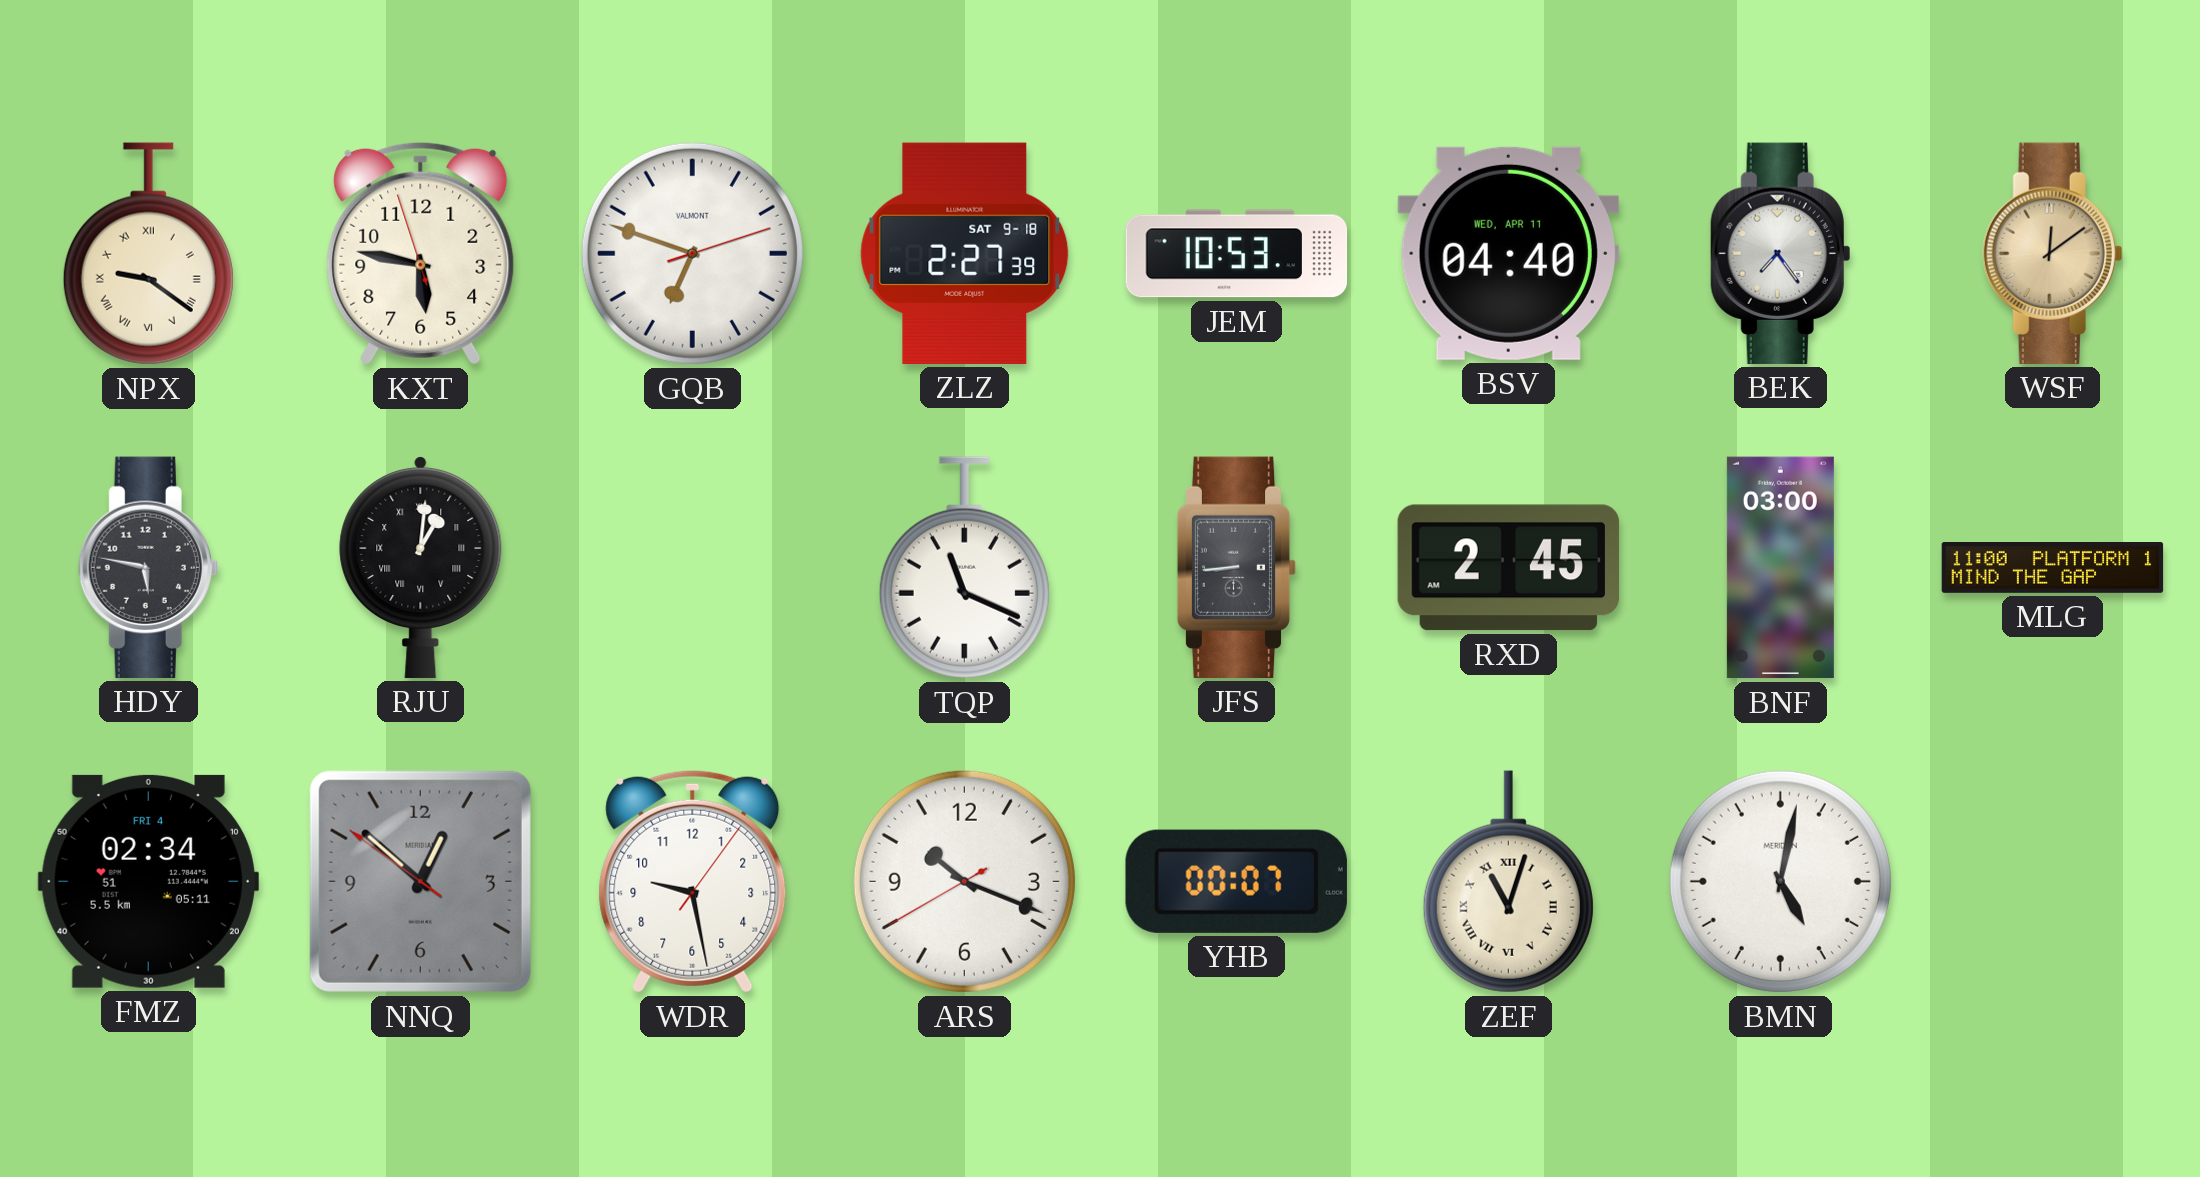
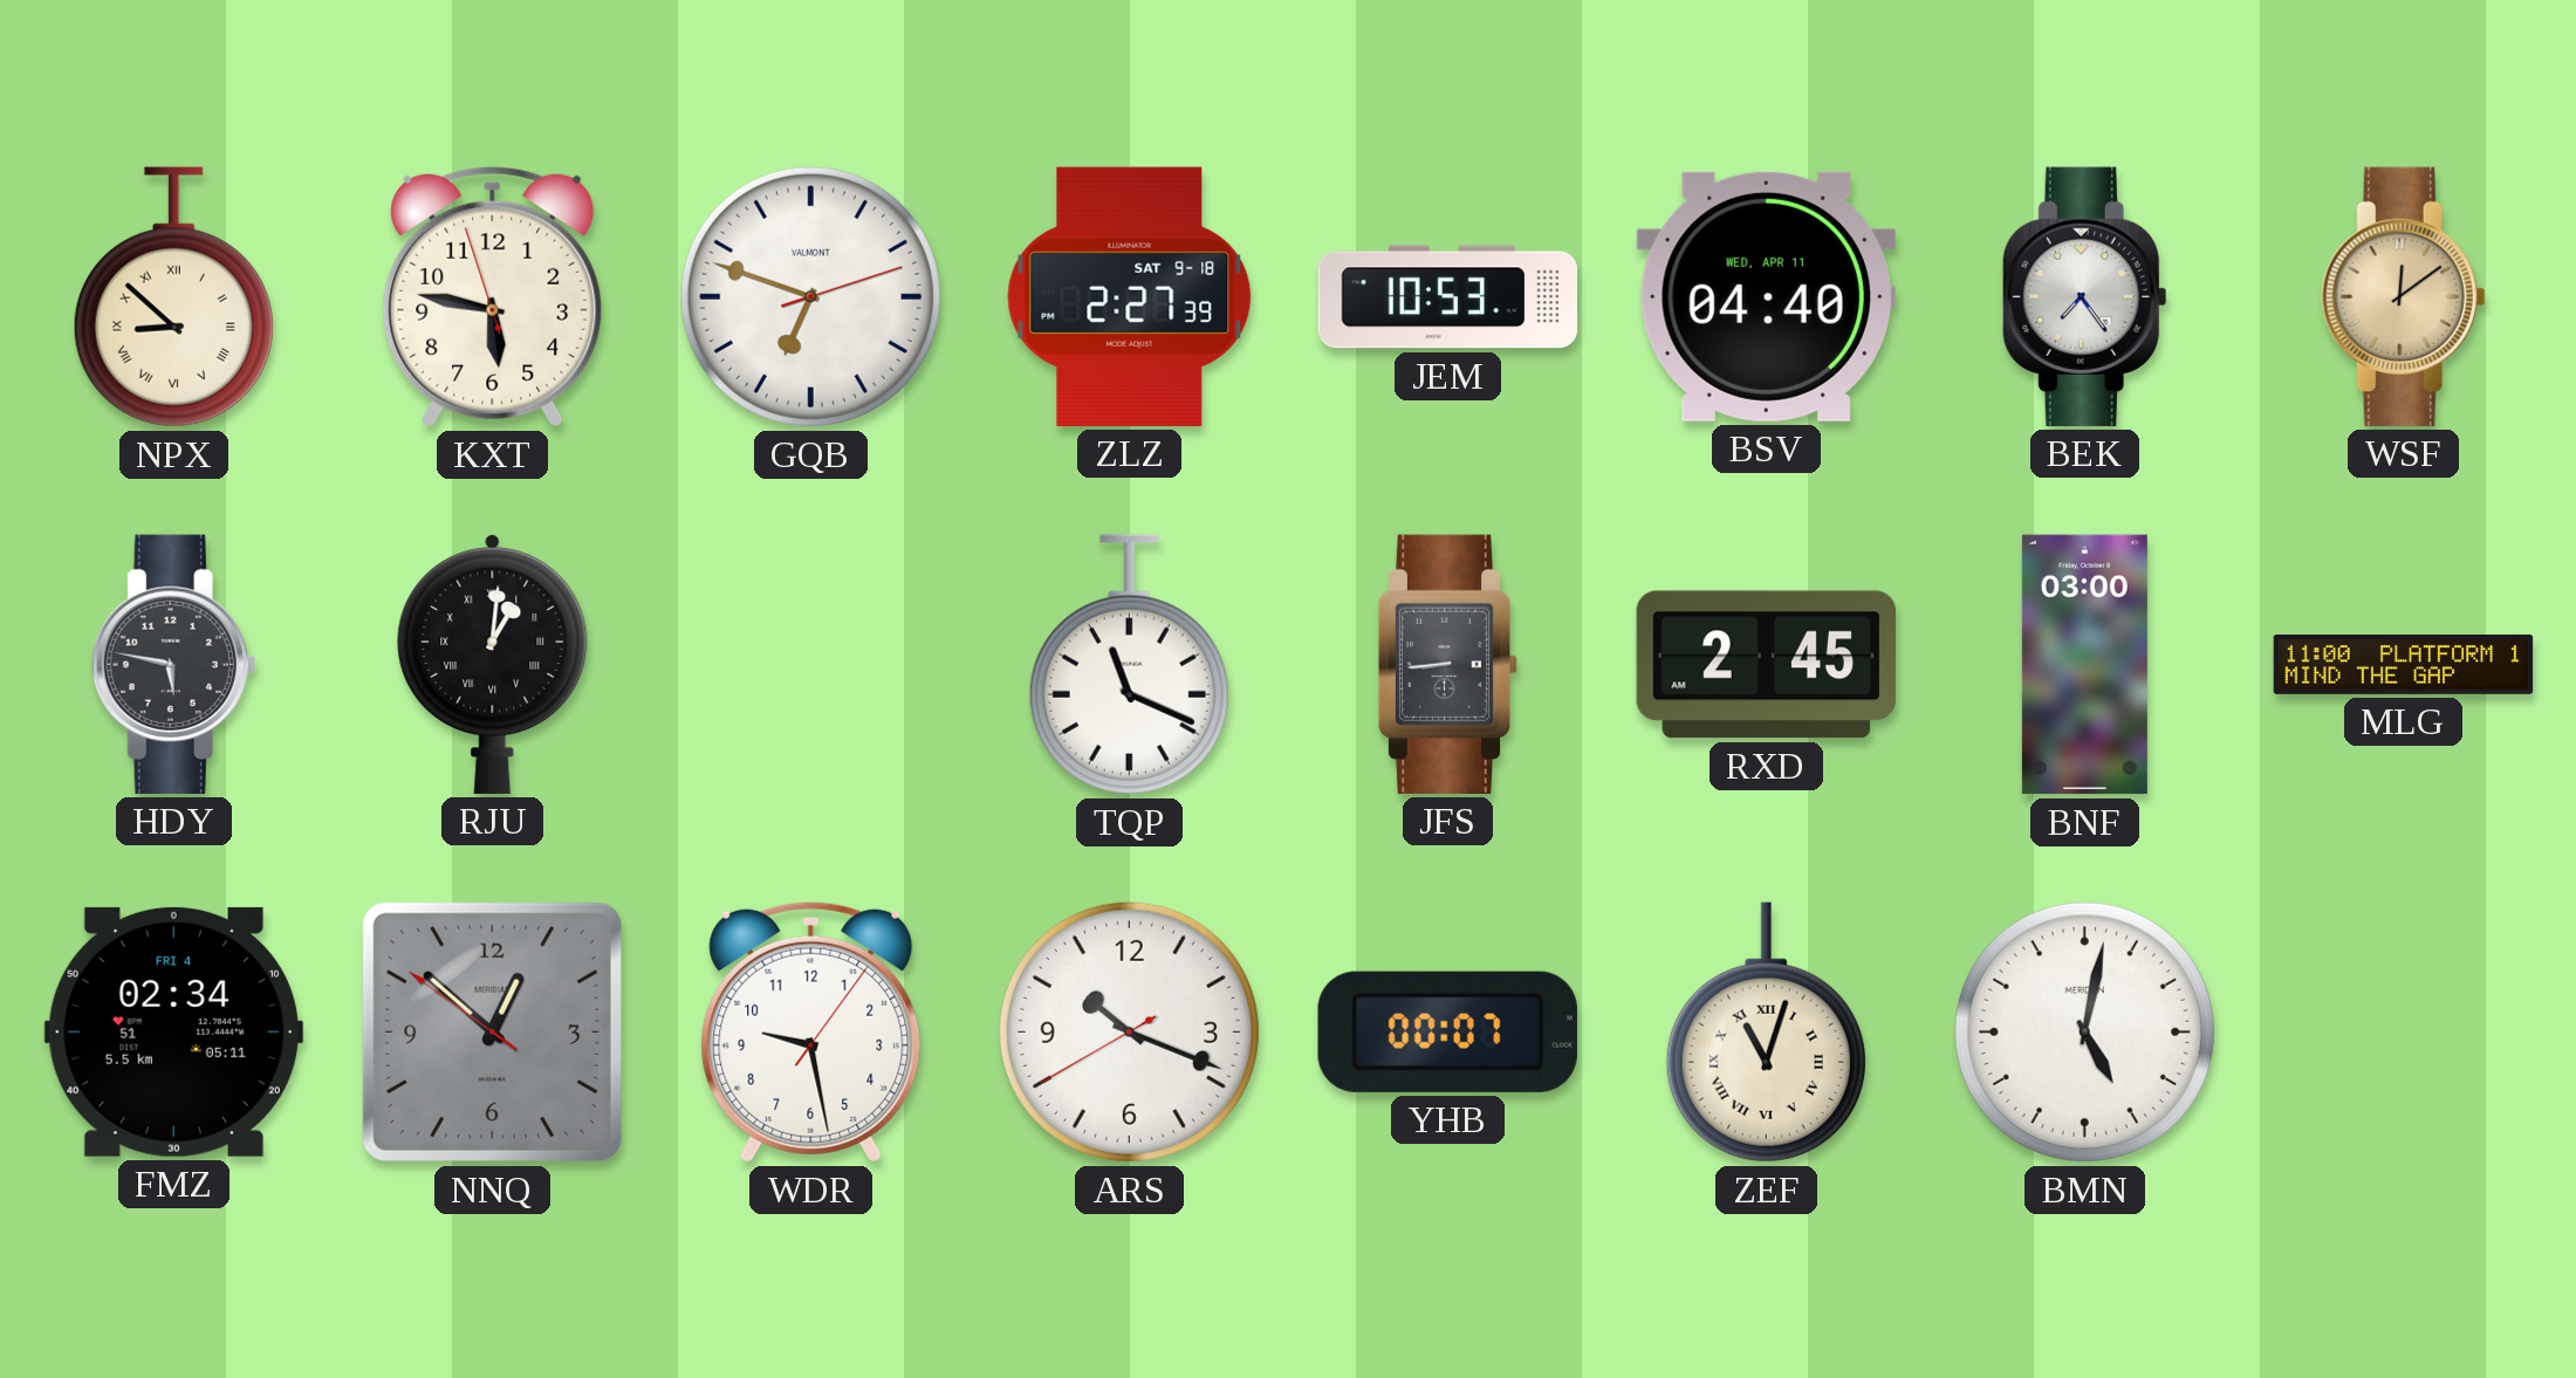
NPX: 9:21 -> 8:52 (173, 297)
